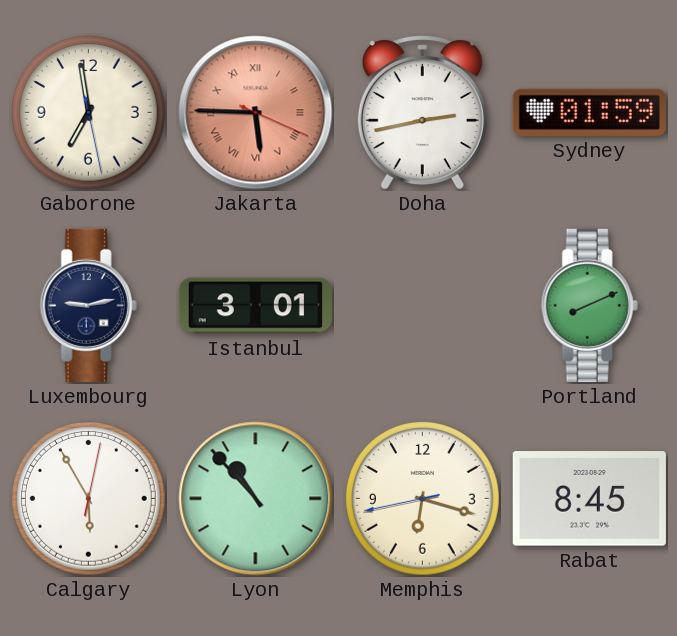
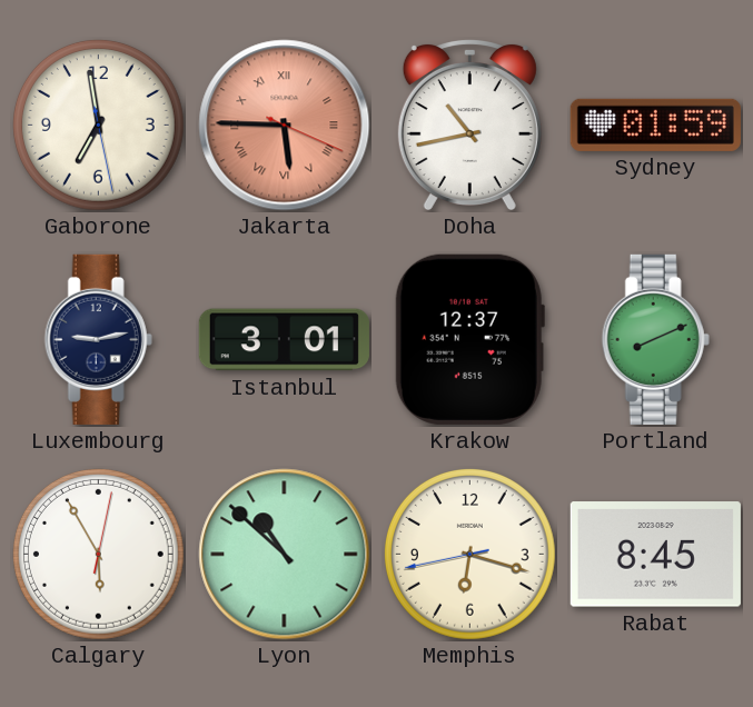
Doha: 2:43 -> 10:43 (469, 125)
Krakow: none -> 12:37 (469, 339)
Lyon: 10:53 -> 10:52 (285, 555)
